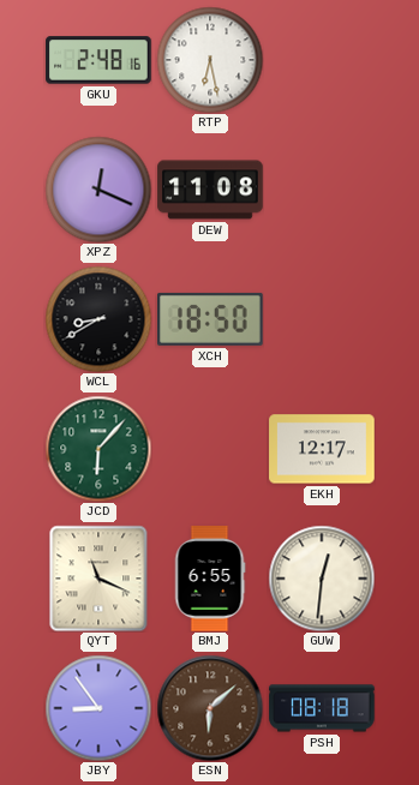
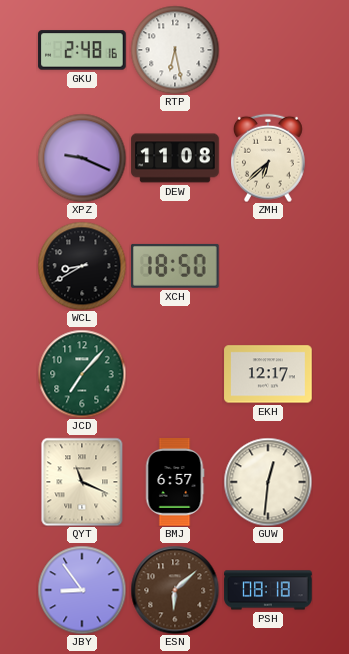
XPZ: 12:19 -> 9:19 (82, 158)
ZMH: none -> 6:38 (269, 158)
JCD: 6:07 -> 7:07 (82, 374)
BMJ: 6:55 -> 6:57 (175, 482)
